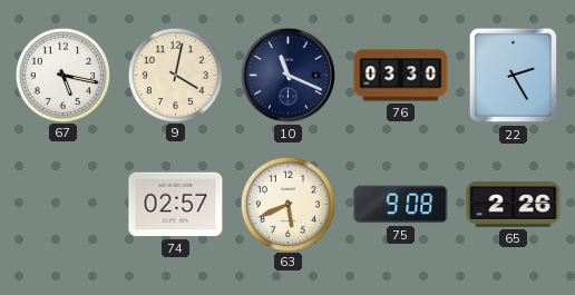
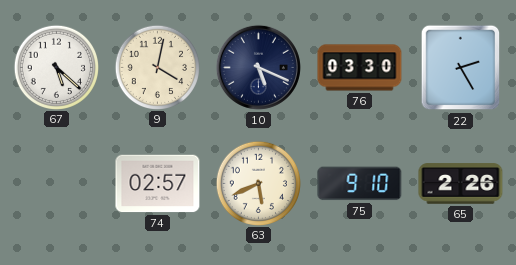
67: 5:17 -> 5:22 (56, 67)
10: 11:19 -> 5:19 (258, 67)
75: 9:08 -> 9:10 (360, 184)
